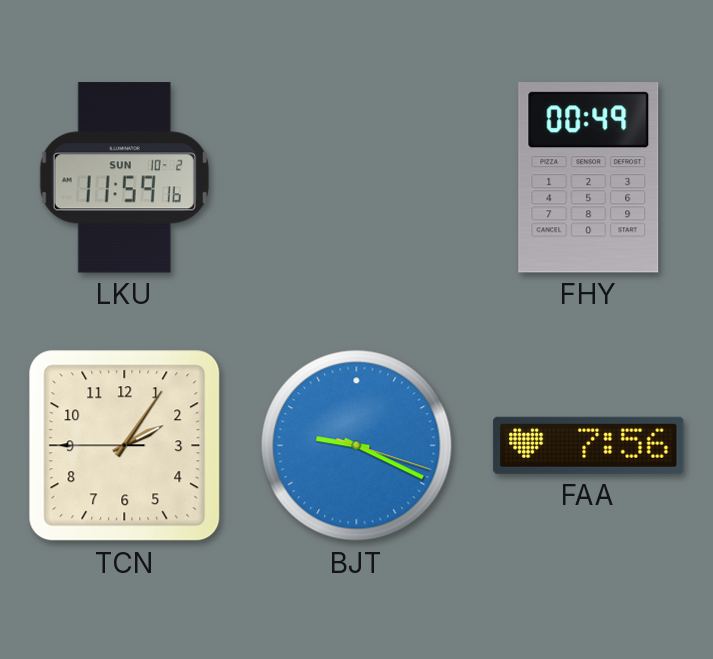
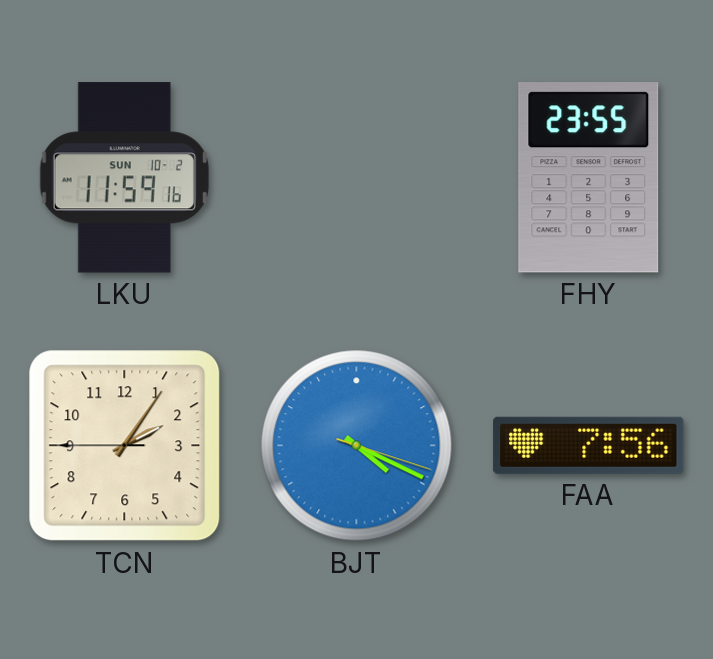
FHY: 00:49 -> 23:55 (589, 178)
BJT: 9:19 -> 4:19 (357, 446)
